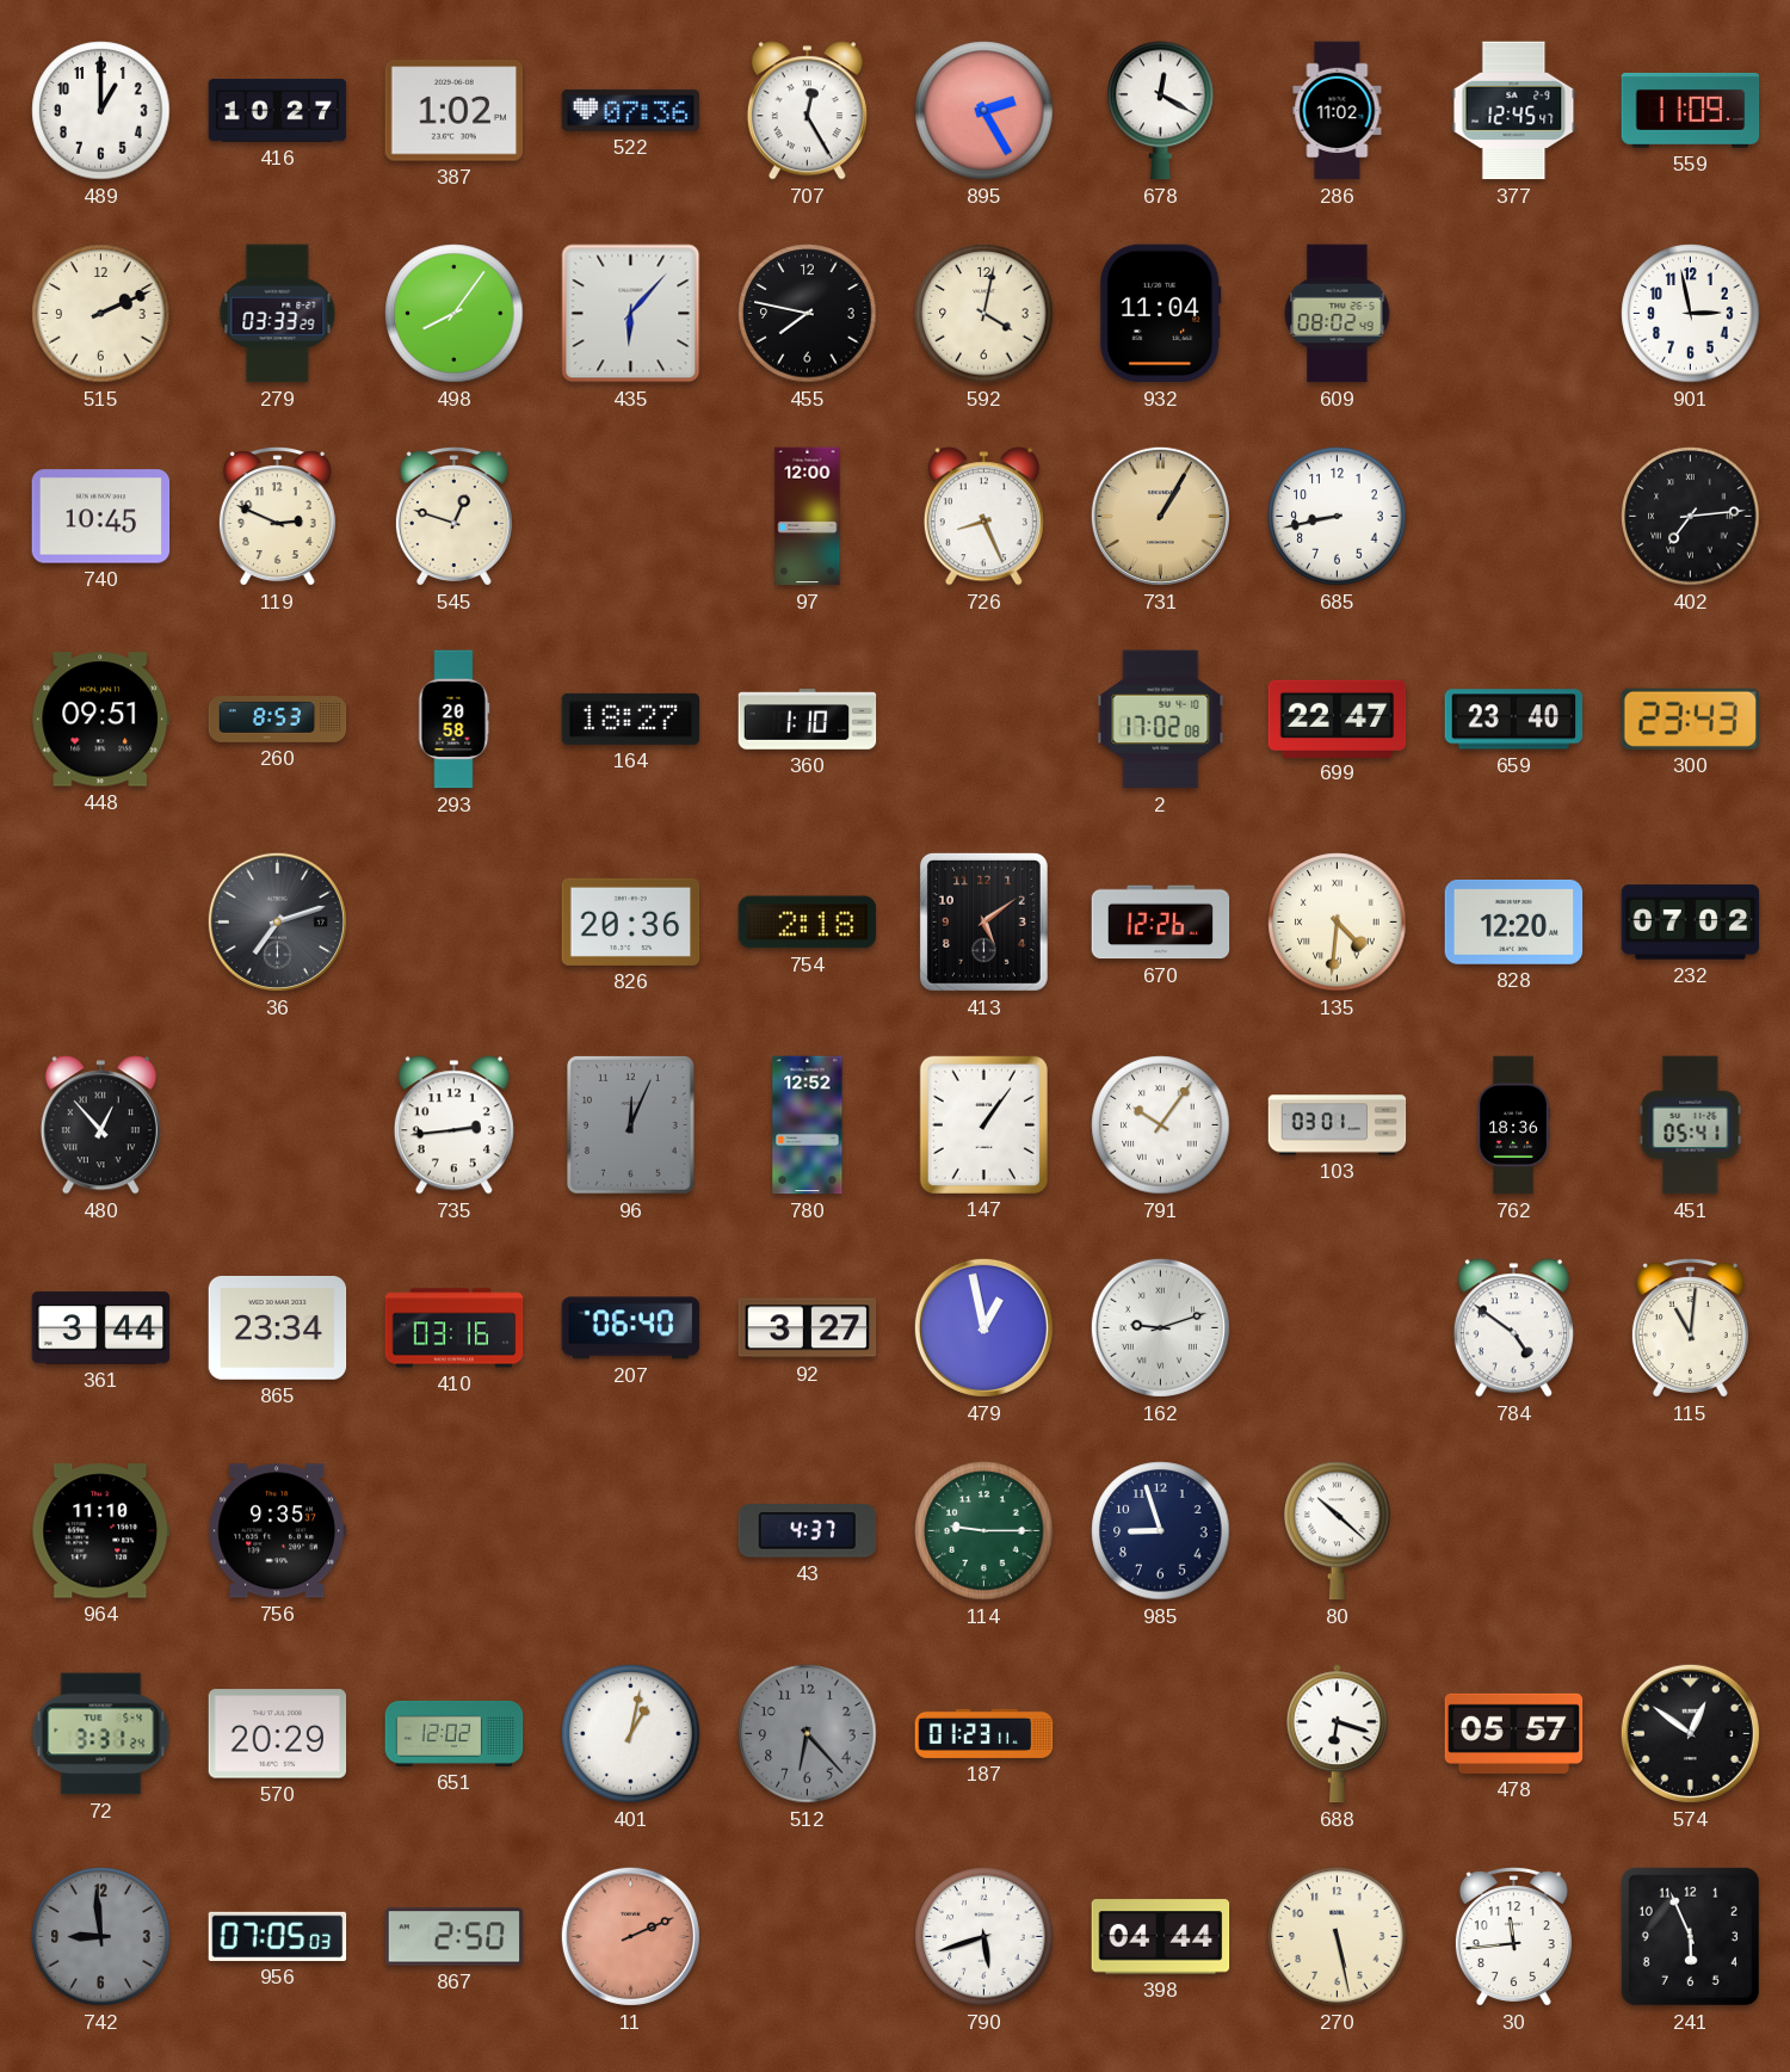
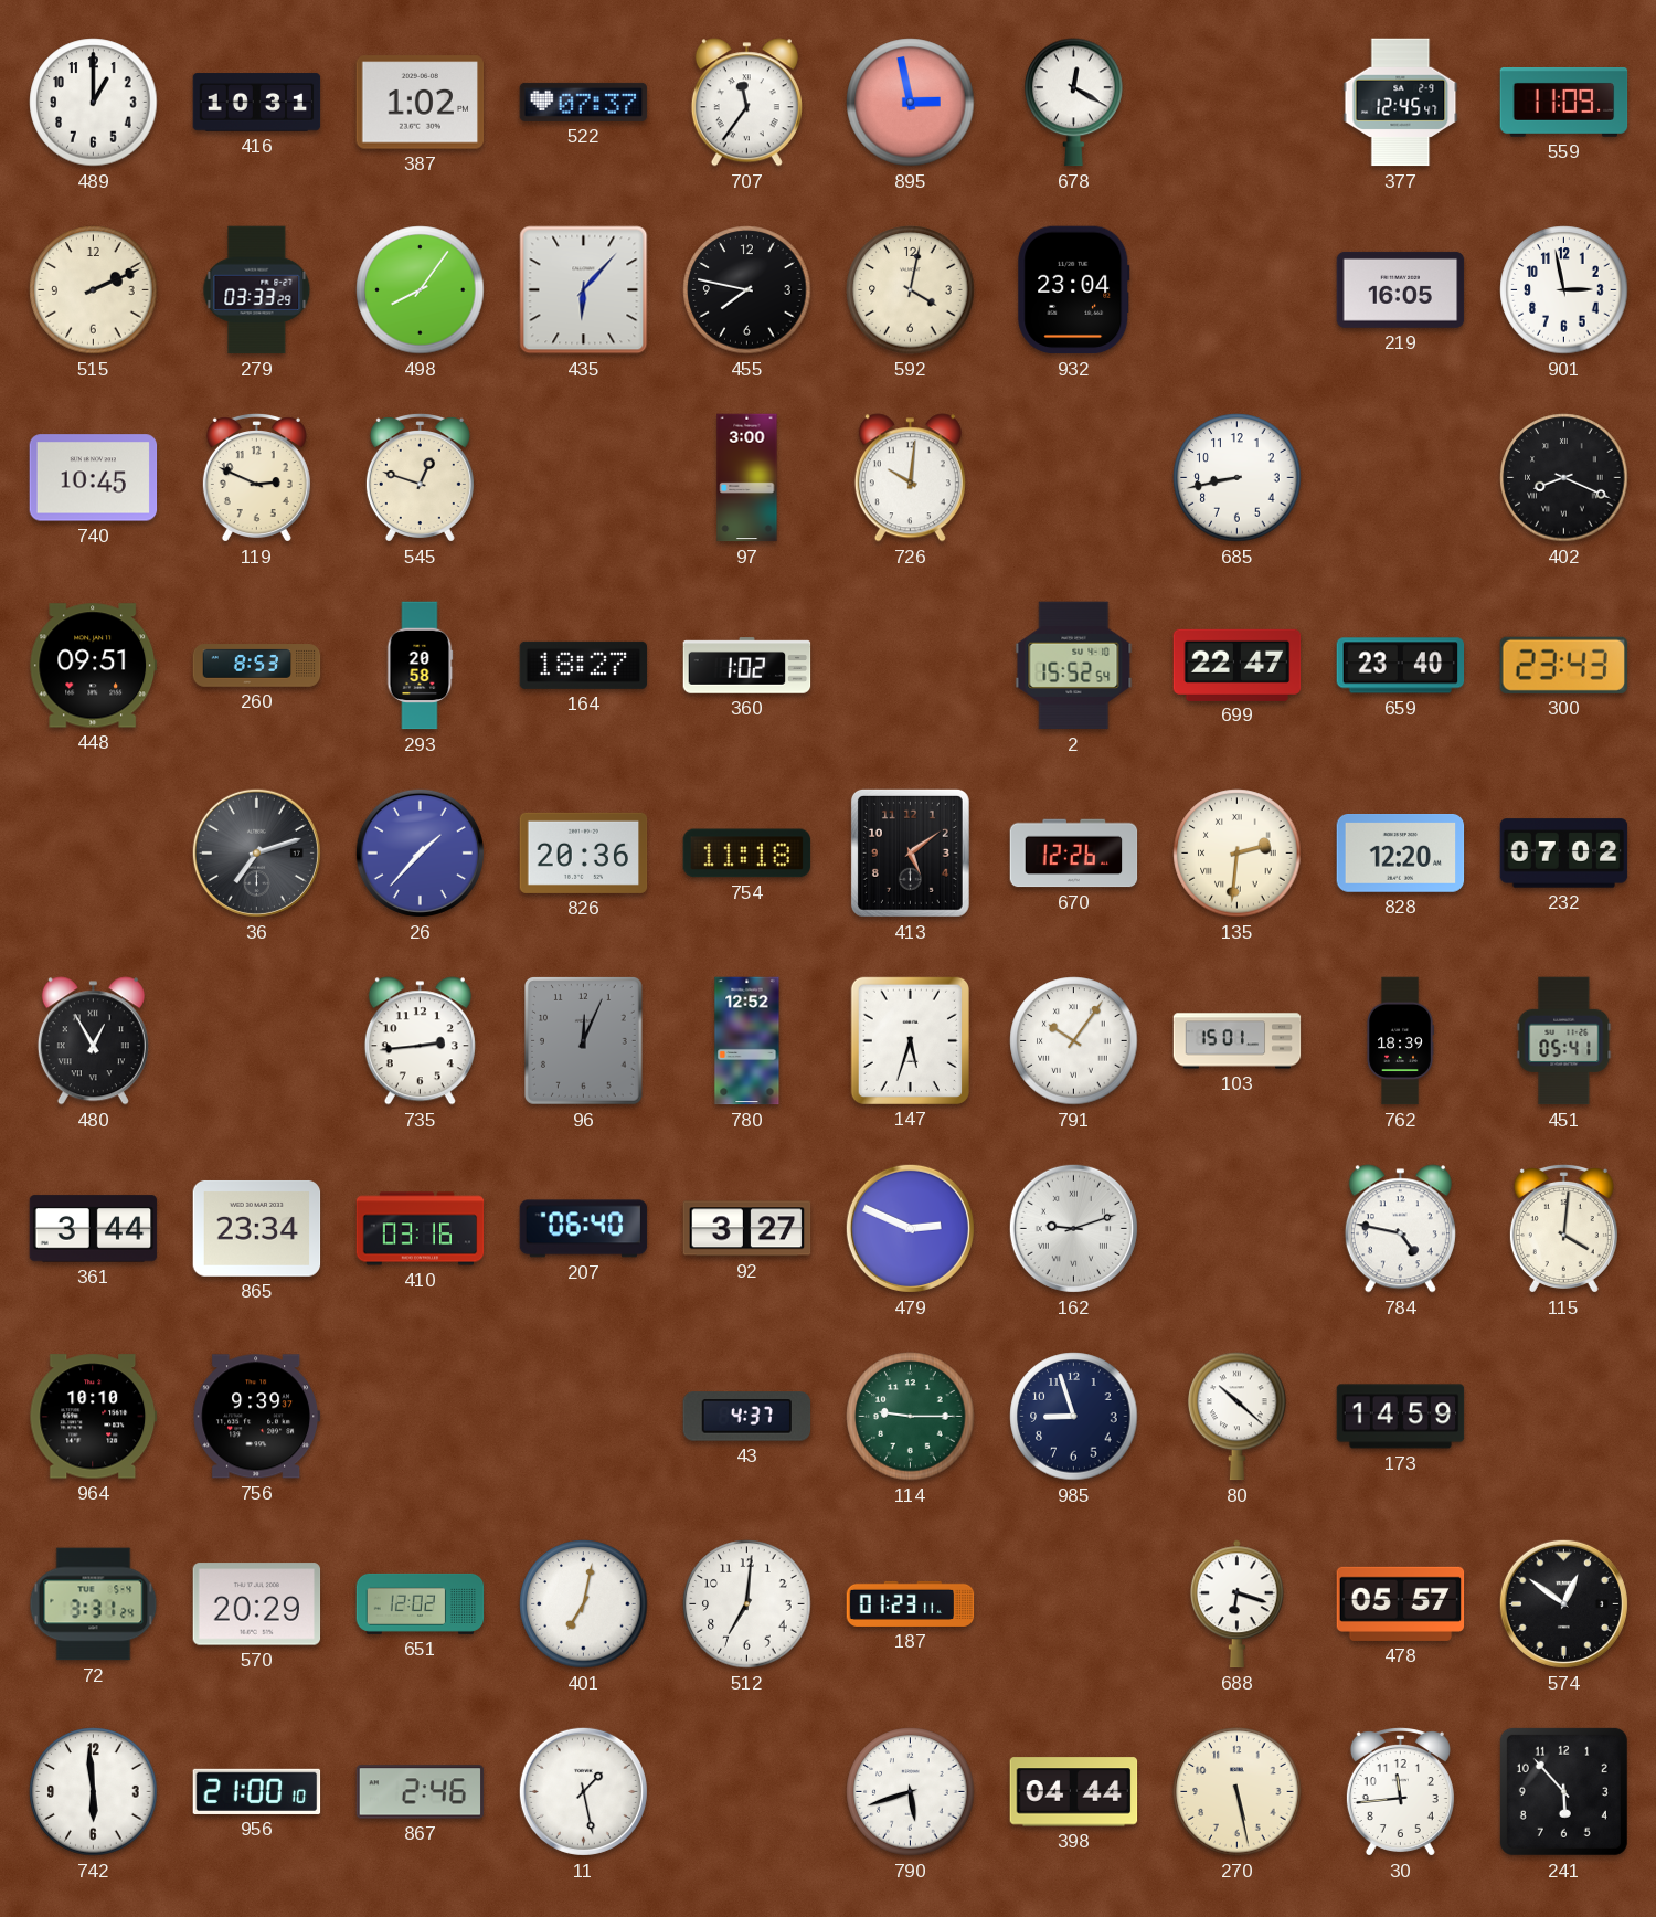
416: 10:27 -> 10:31 (257, 103)
522: 07:36 -> 07:37 (584, 102)
707: 12:25 -> 11:36 (746, 103)
895: 2:25 -> 2:58 (911, 103)
286: 11:02 -> none (1338, 111)
932: 11:04 -> 23:04 (1074, 290)
609: 08:02 -> none (1338, 314)
219: none -> 16:05 (1401, 289)
97: 12:00 -> 3:00 (747, 478)
726: 8:26 -> 10:01 (910, 478)
731: 1:05 -> none (1160, 516)
402: 7:14 -> 8:19 (1564, 478)
360: 1:10 -> 1:02 (747, 666)
2: 17:02 -> 15:52 (1074, 666)
26: none -> 1:37 (420, 852)
754: 2:18 -> 11:18 (747, 854)
135: 4:31 -> 2:31 (1238, 854)
480: 12:53 -> 12:55 (93, 1041)
147: 1:06 -> 5:33 (910, 1040)
103: 03:01 -> 15:01 (1238, 1041)
762: 18:36 -> 18:39 (1400, 1041)
479: 12:58 -> 2:49 (910, 1228)
784: 4:51 -> 4:47 (1400, 1229)
115: 11:01 -> 4:01 (1563, 1229)
964: 11:10 -> 10:10 (94, 1417)
756: 9:35 -> 9:39 (257, 1417)
173: none -> 14:59 (1401, 1417)
401: 1:02 -> 7:02 (584, 1604)
512: 6:23 -> 7:01 (747, 1604)
512 dial: grey -> white (747, 1604)
742: 8:59 -> 5:59 (94, 1792)
742 dial: grey -> white (94, 1792)
956: 07:05 -> 21:00 (257, 1791)
867: 2:50 -> 2:46 (421, 1792)
11: 2:11 -> 1:28 (583, 1791)
11 dial: salmon -> white (583, 1791)
241: 5:56 -> 5:53 (1563, 1791)
